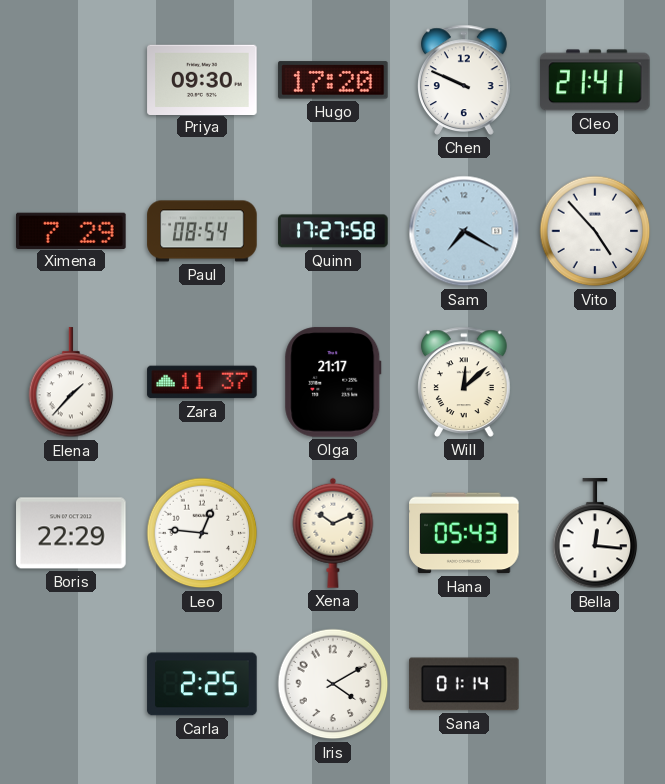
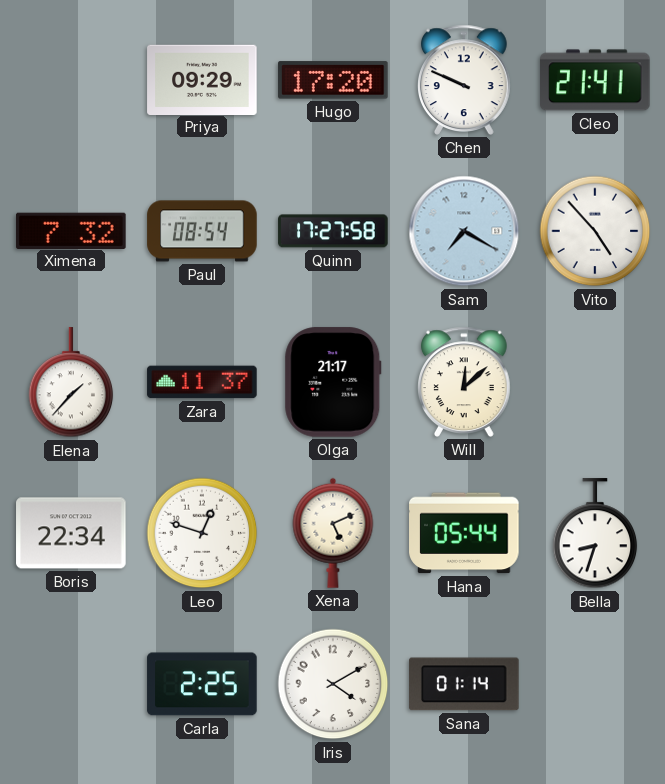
Priya: 09:30 -> 09:29 (202, 79)
Ximena: 7:29 -> 7:32 (71, 230)
Boris: 22:29 -> 22:34 (71, 533)
Leo: 12:46 -> 12:48 (202, 533)
Xena: 10:11 -> 5:11 (333, 533)
Hana: 05:43 -> 05:44 (464, 533)
Bella: 12:16 -> 8:33 (595, 534)
